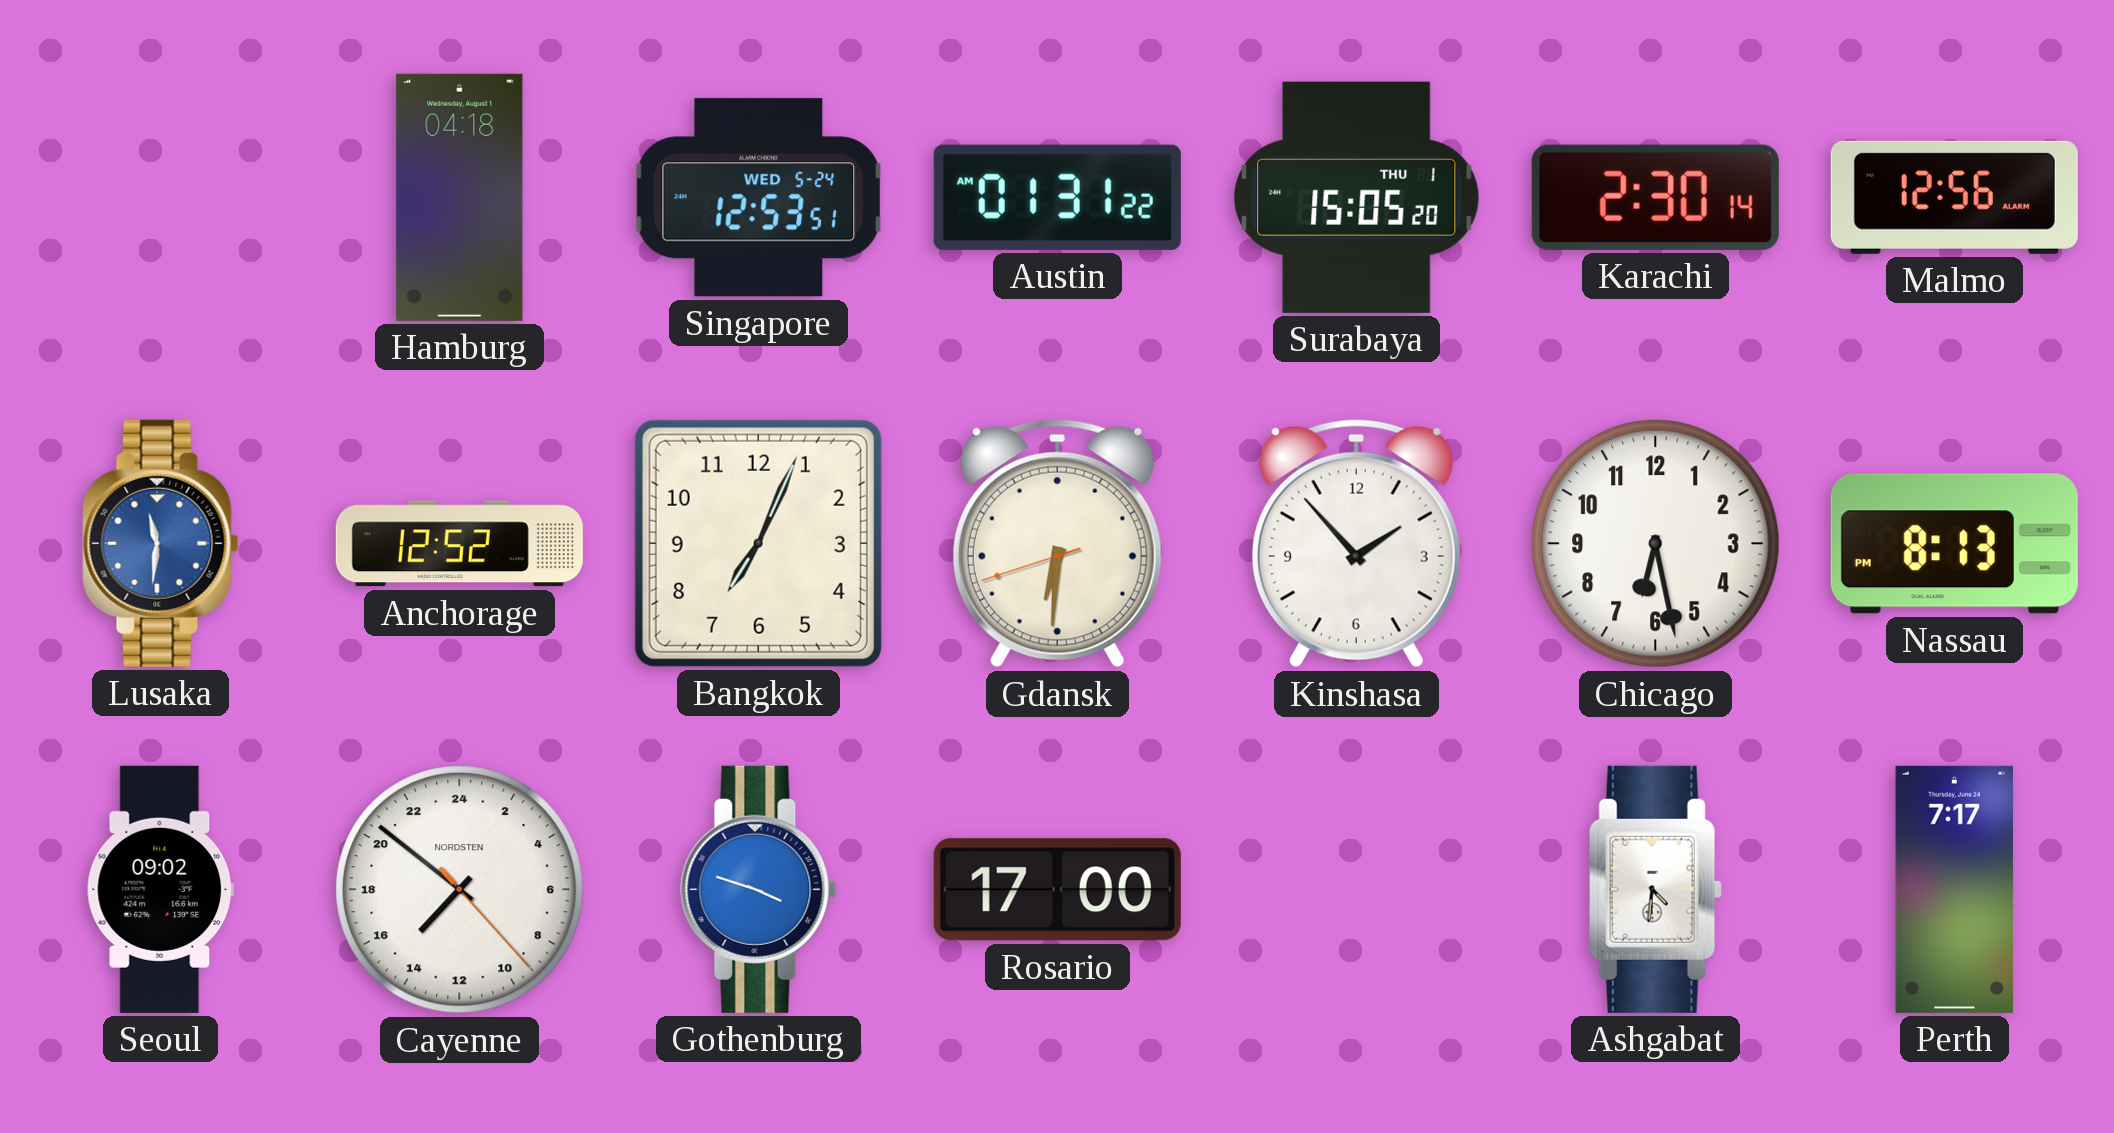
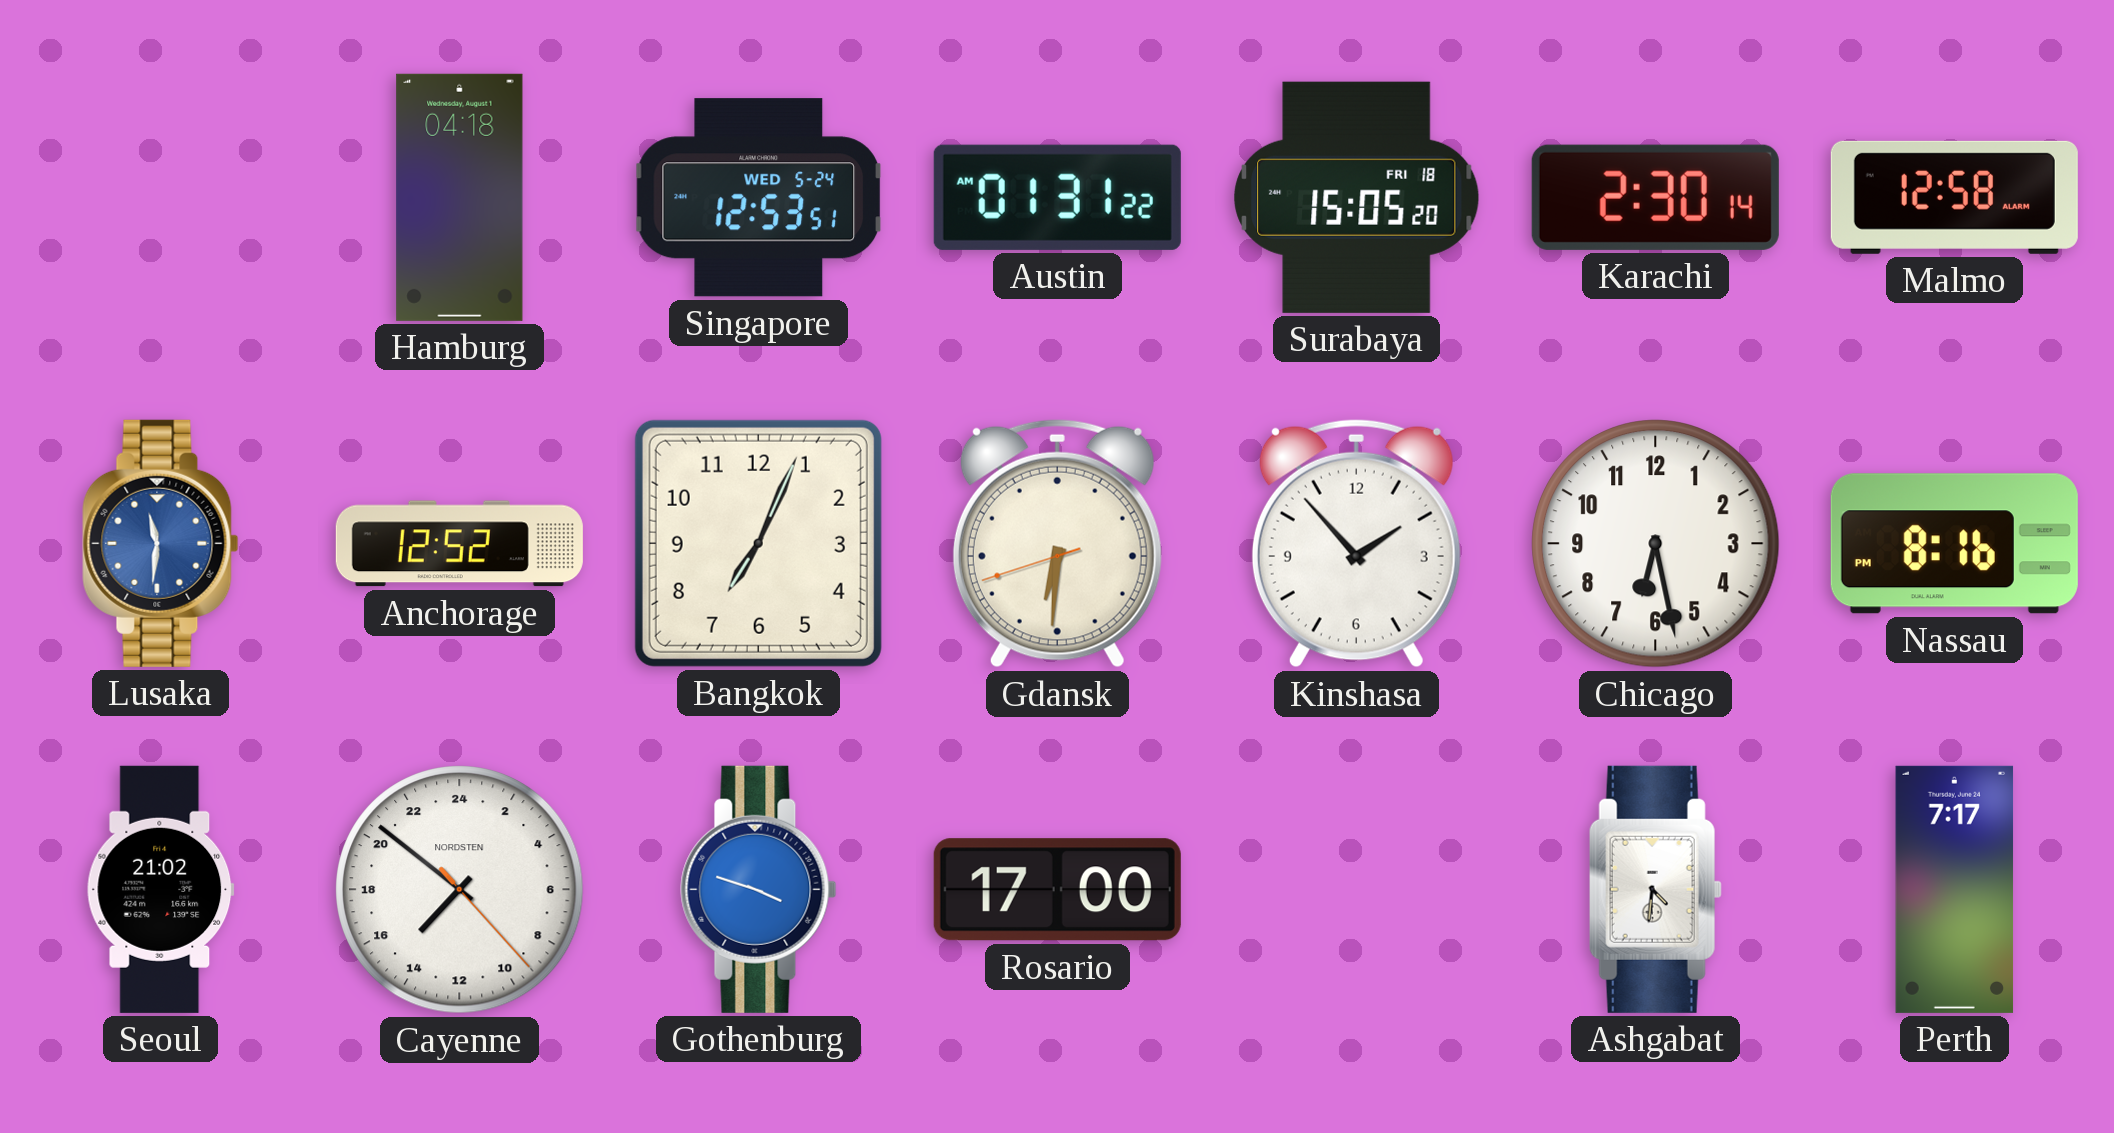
Surabaya date: THU 1 -> FRI 18 (1357, 197)
Malmo: 12:56 -> 12:58 (1954, 197)
Nassau: 8:13 -> 8:16 (1954, 544)
Seoul: 09:02 -> 21:02 (161, 889)
